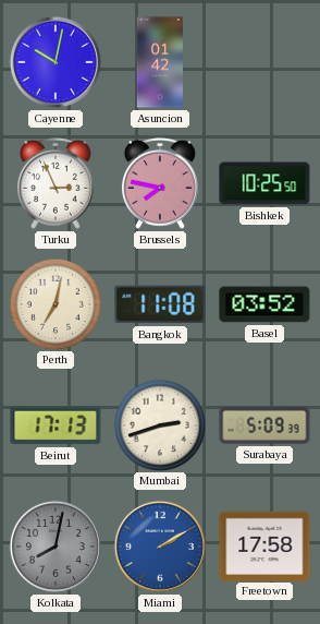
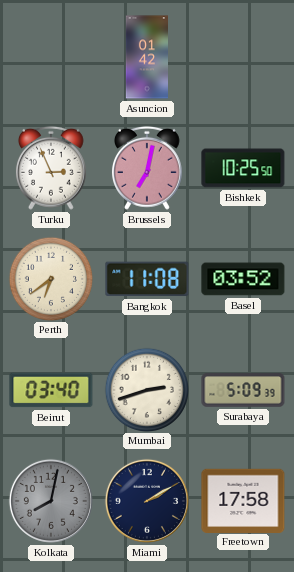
Cayenne: 10:02 -> none (56, 62)
Brussels: 7:47 -> 7:02 (147, 168)
Perth: 7:02 -> 6:39 (50, 278)
Beirut: 17:13 -> 03:40 (51, 390)
Miami dial: blue -> navy (147, 501)
